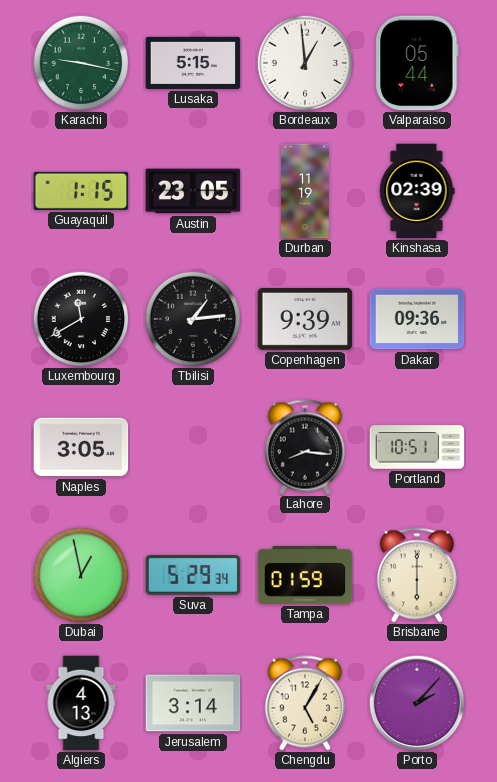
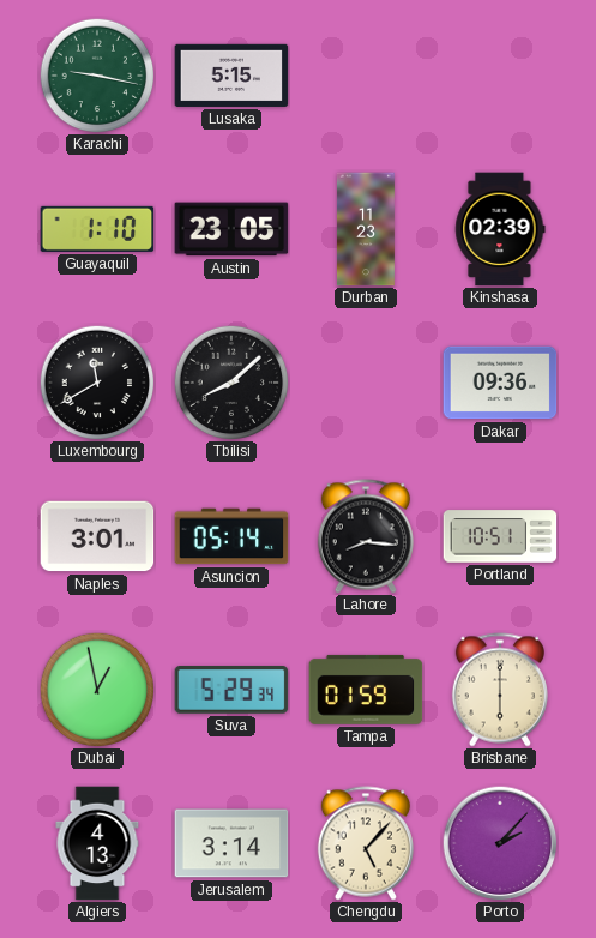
Bordeaux: 12:59 -> none (305, 63)
Valparaiso: 05:44 -> none (417, 63)
Guayaquil: 1:15 -> 1:10 (97, 229)
Durban: 11:19 -> 11:23 (366, 229)
Tbilisi: 1:14 -> 8:08 (231, 383)
Copenhagen: 9:39 -> none (305, 319)
Naples: 3:05 -> 3:01 (97, 536)
Asuncion: none -> 05:14 (231, 536)
Chengdu: 5:05 -> 5:07 (366, 843)
